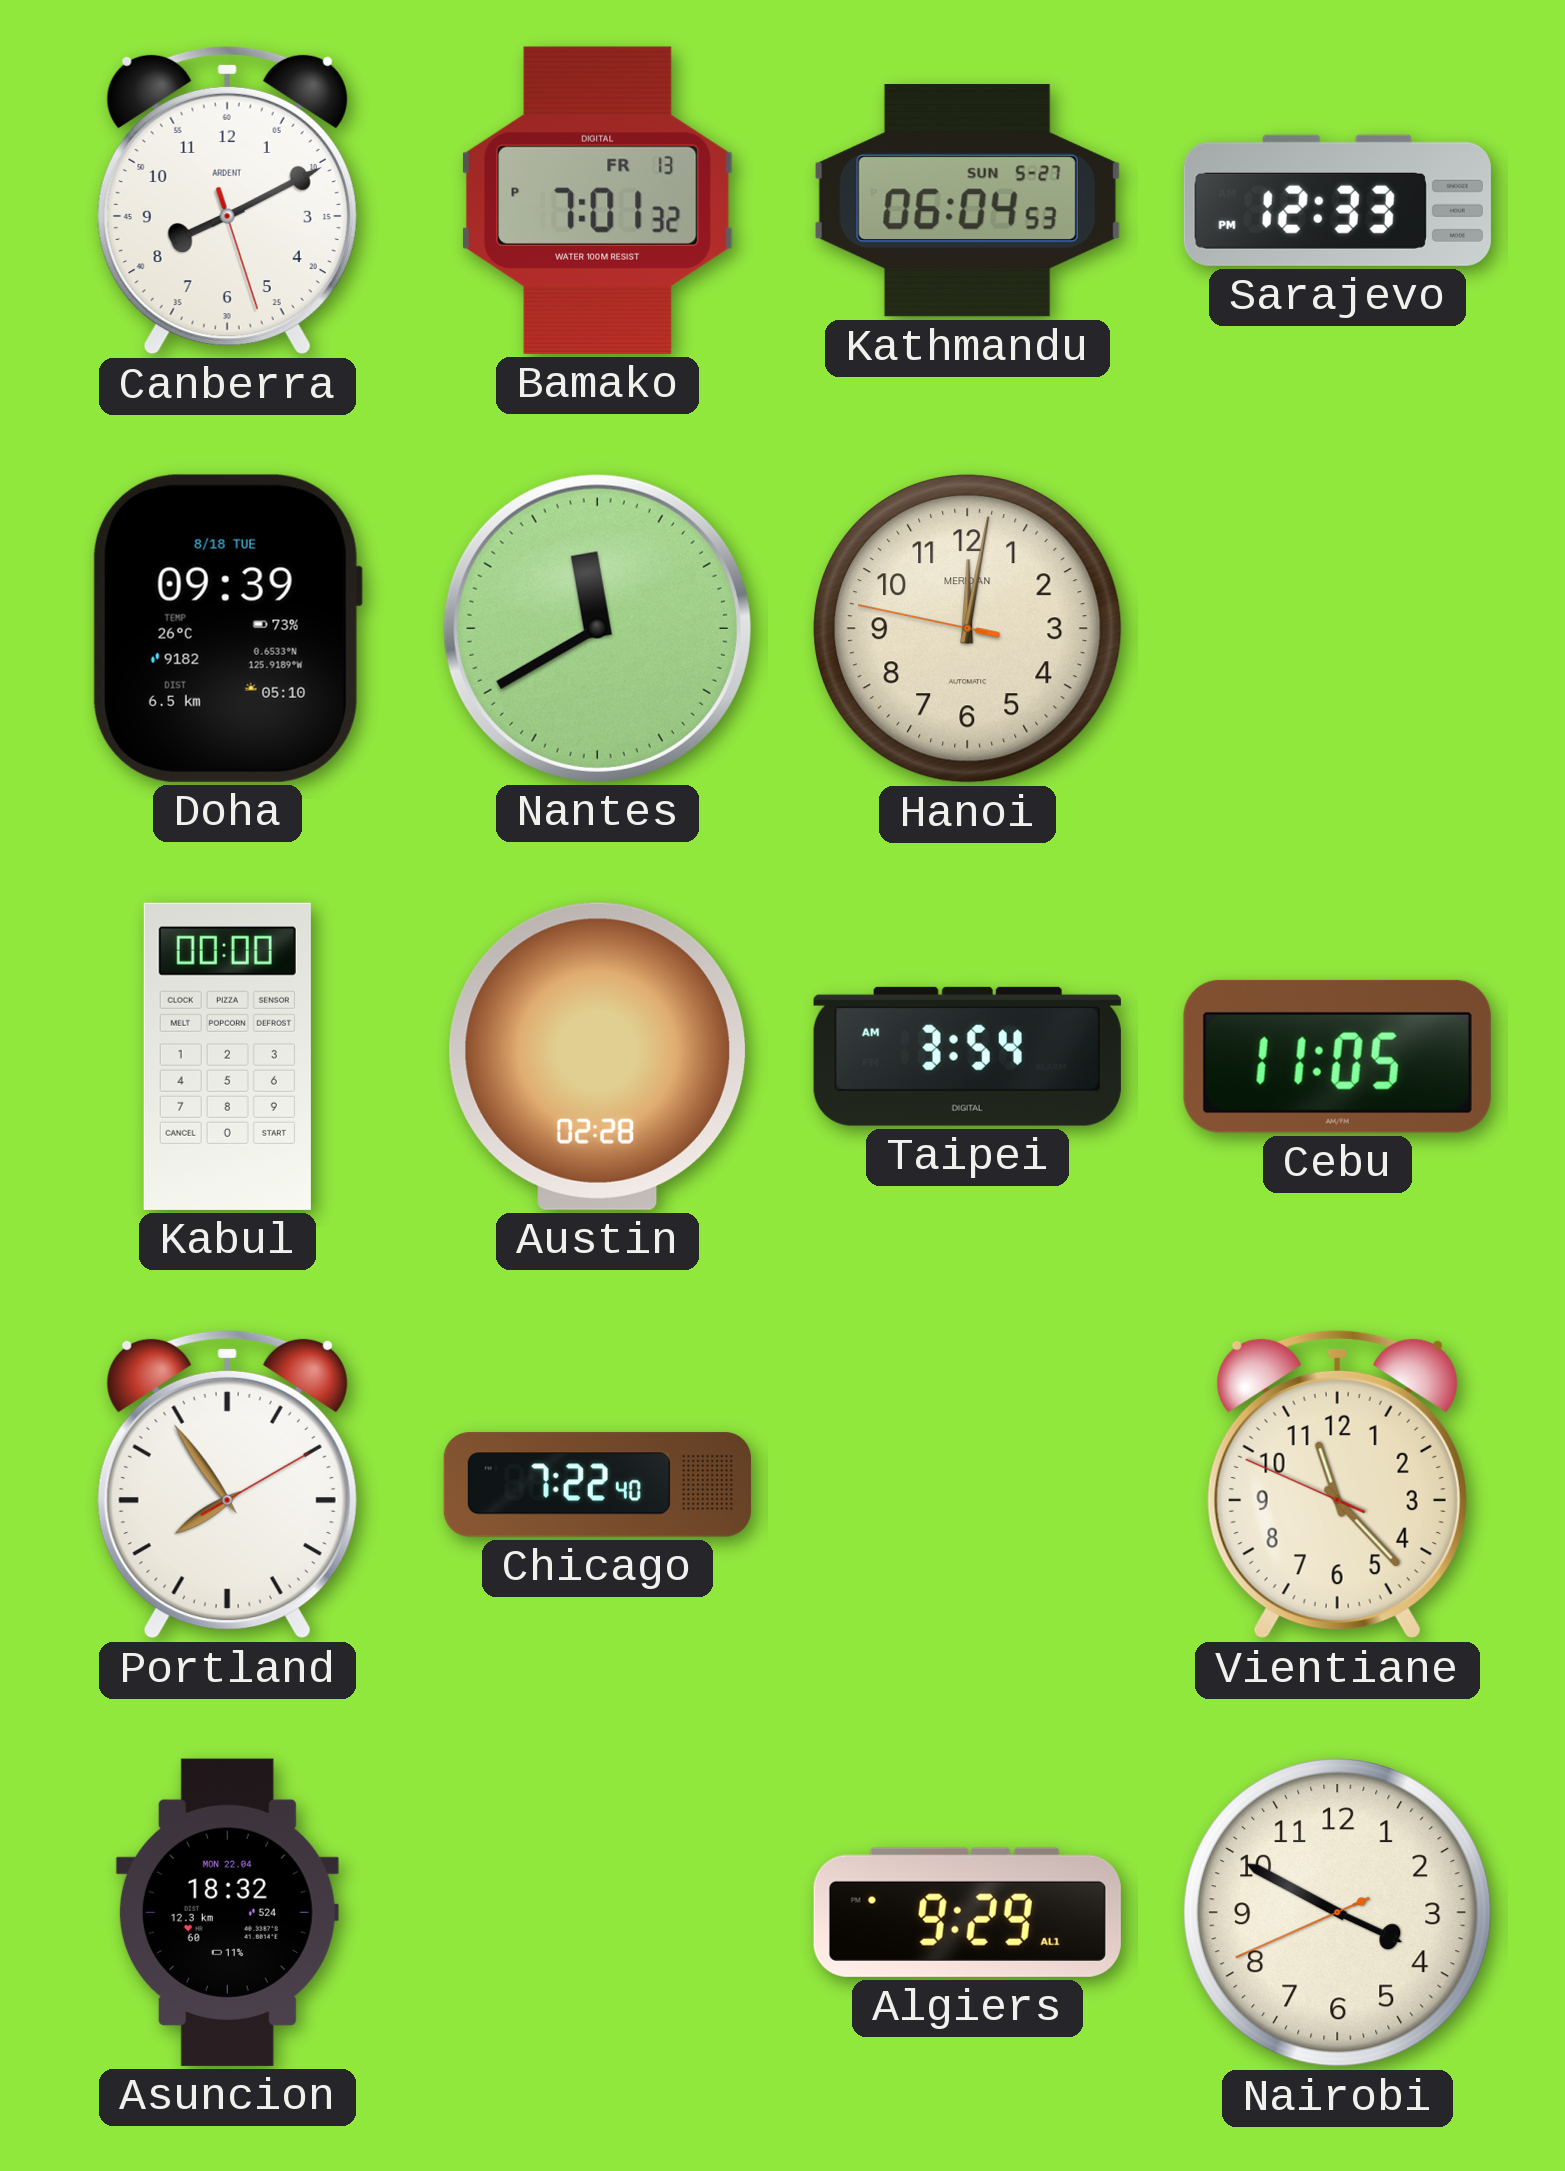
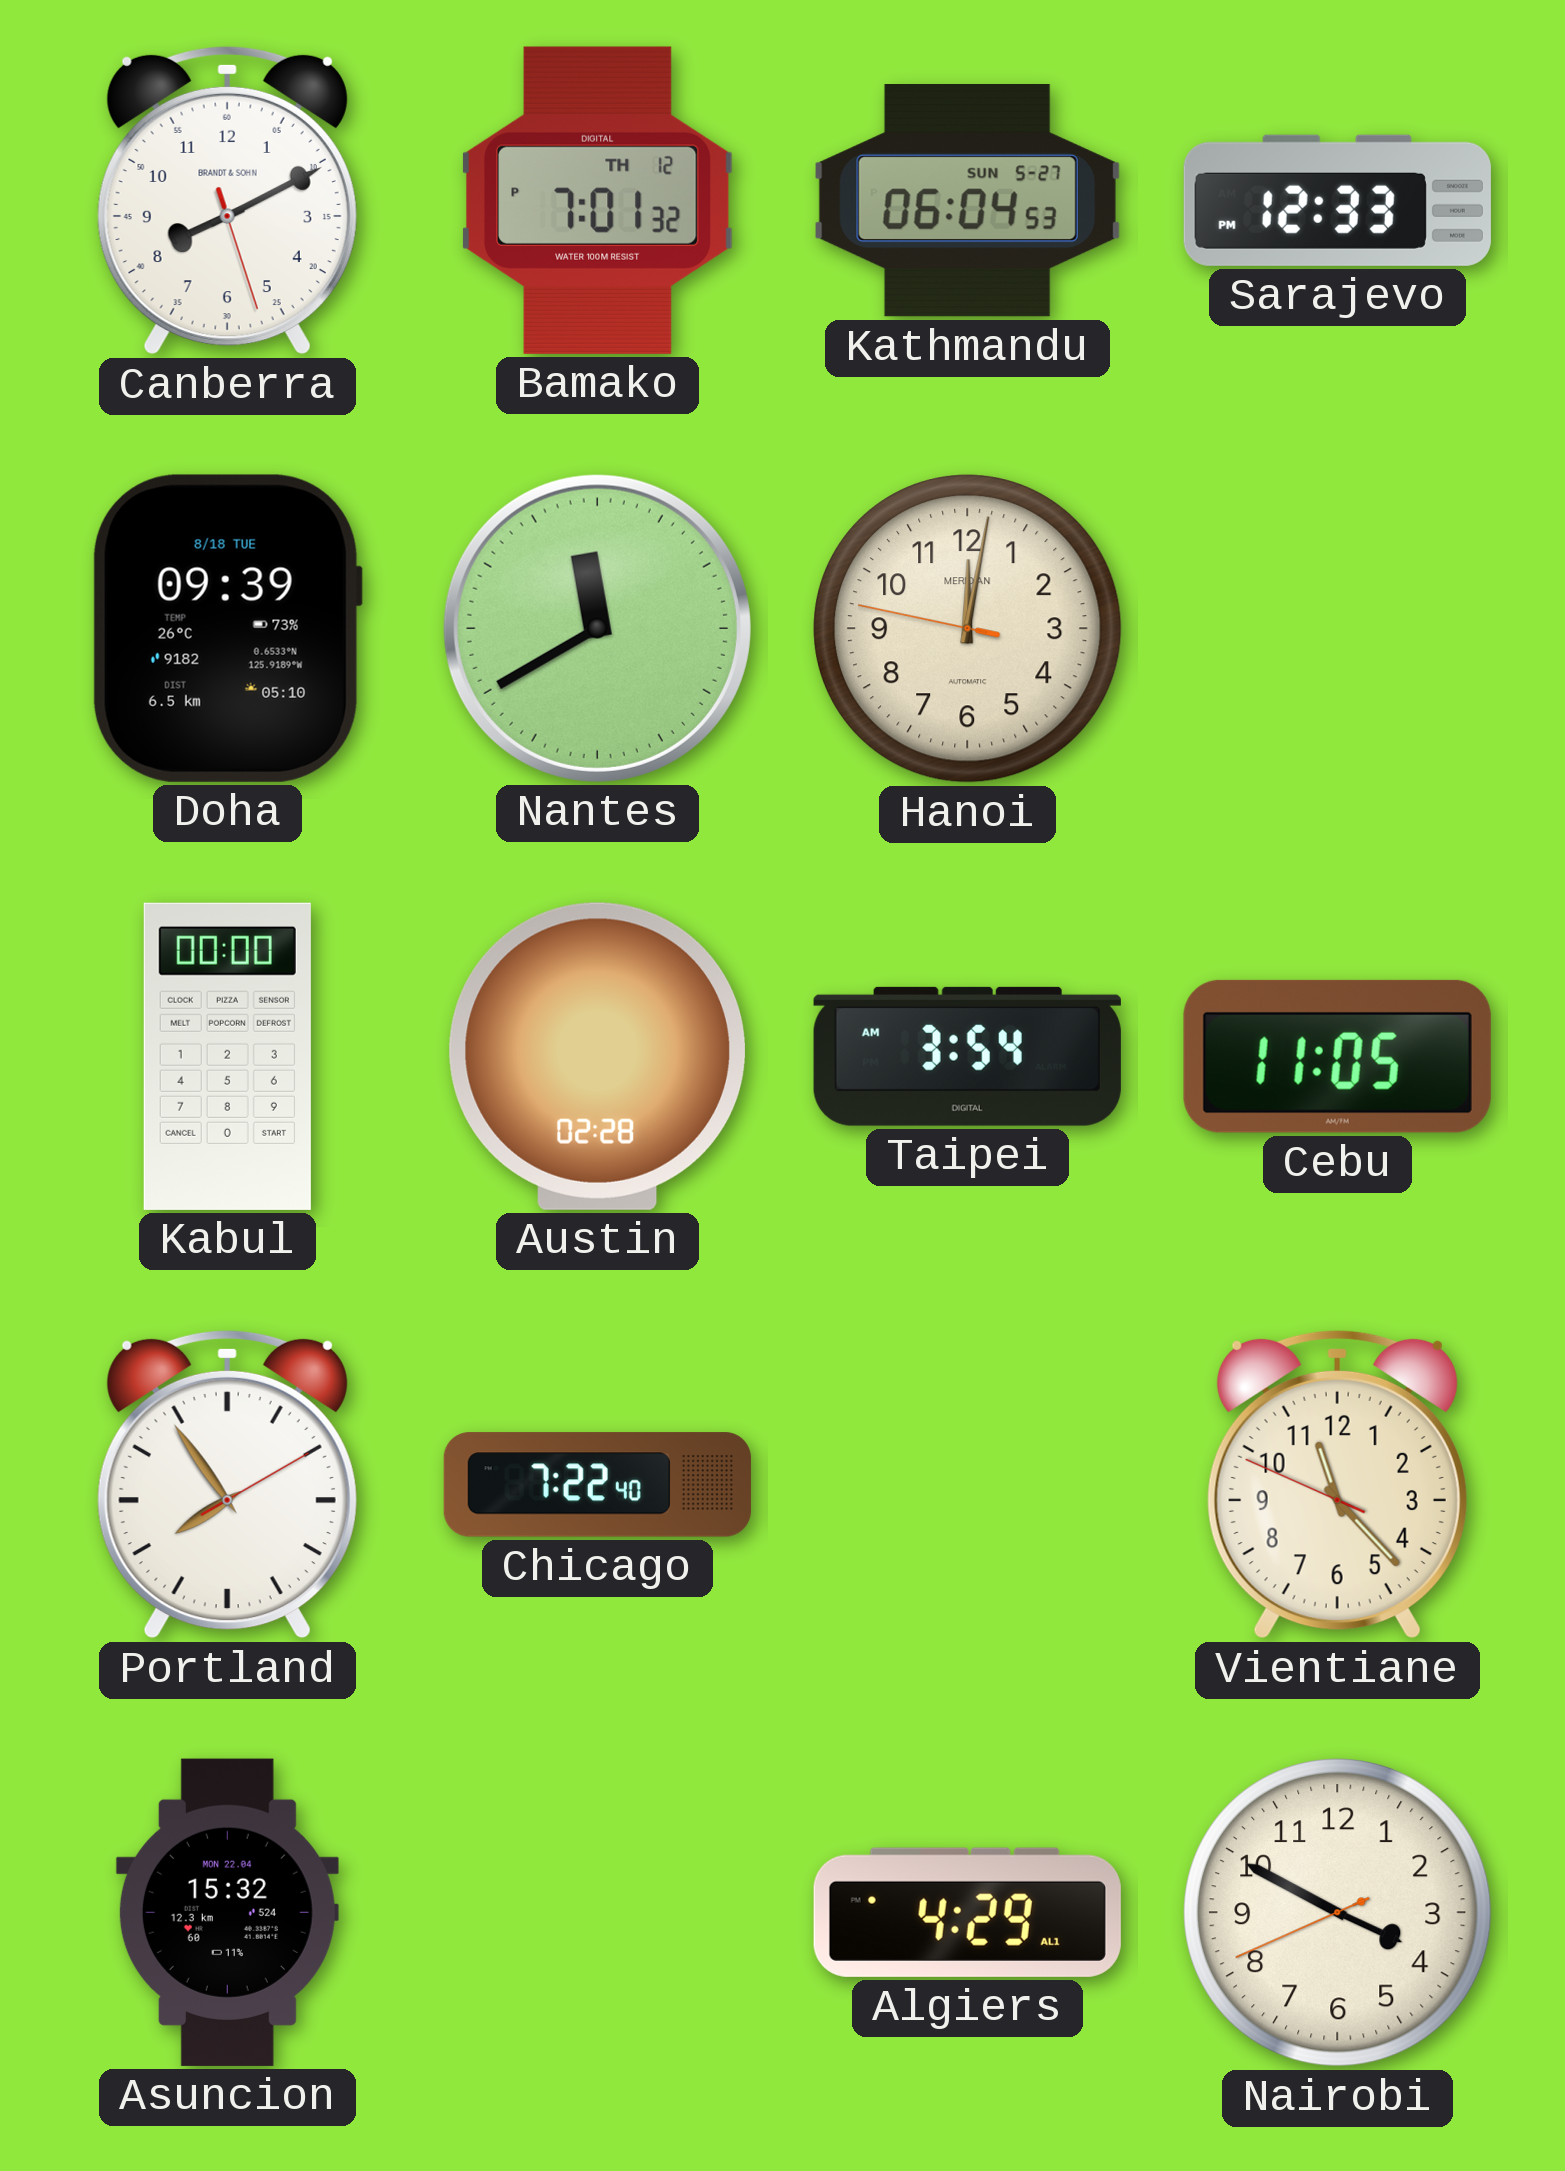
Canberra brand: ARDENT -> BRANDT & SOHN (227, 200)
Bamako date: FR 13 -> TH 12 (597, 200)
Asuncion: 18:32 -> 15:32 (227, 1912)
Algiers: 9:29 -> 4:29 (967, 1912)
